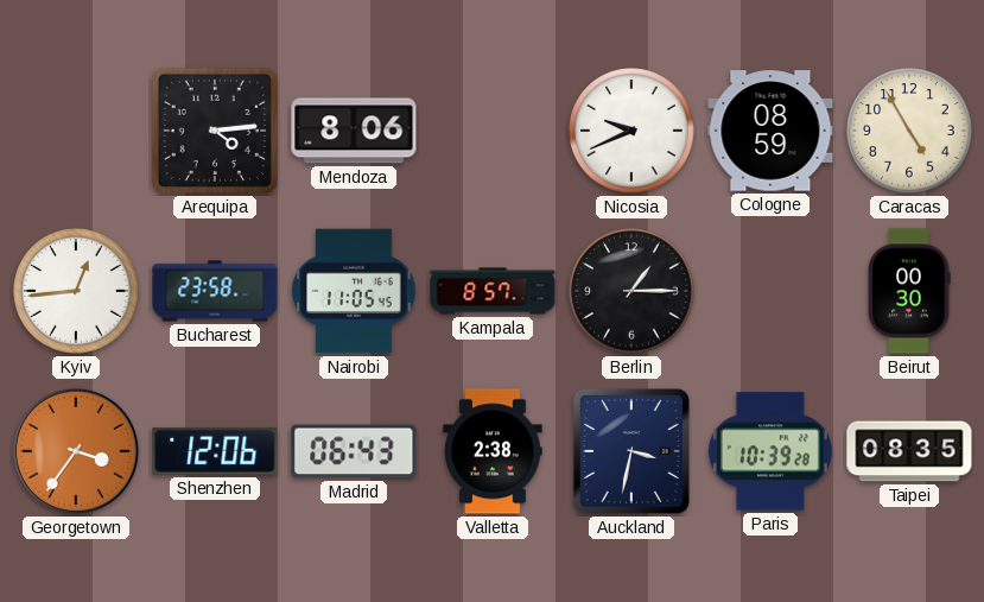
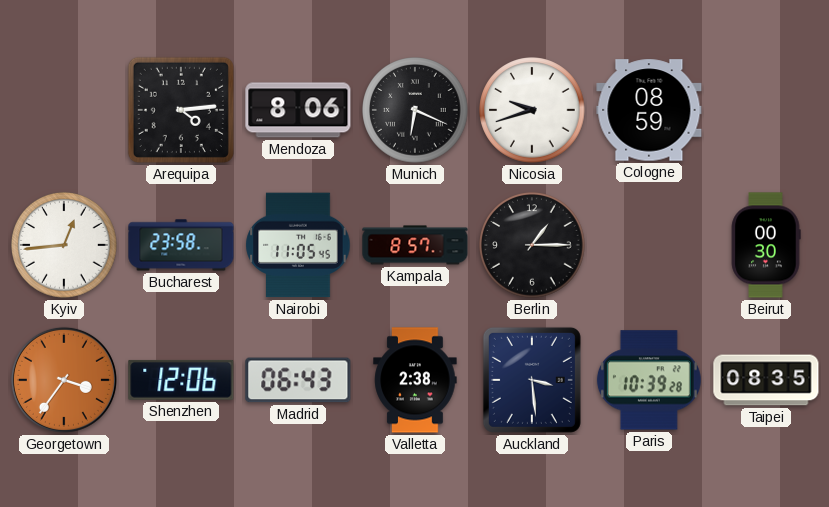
Munich: none -> 6:19 (415, 110)
Nicosia: 9:41 -> 9:42 (532, 110)
Caracas: 4:55 -> none (909, 131)
Auckland: 3:32 -> 3:29 (532, 380)
